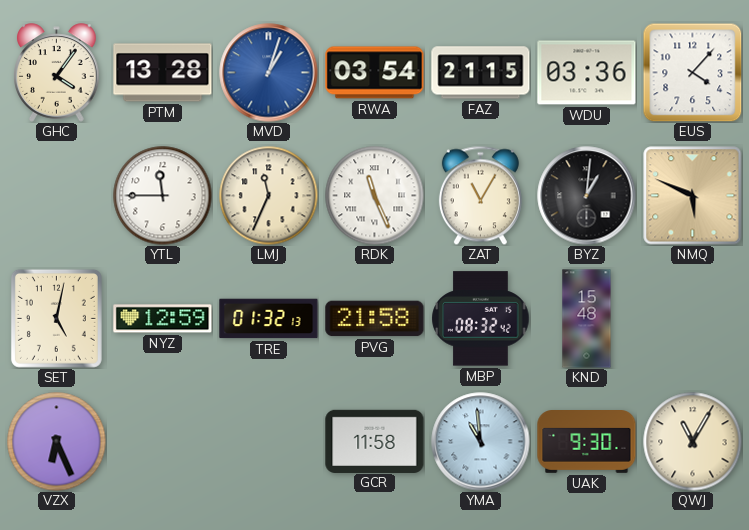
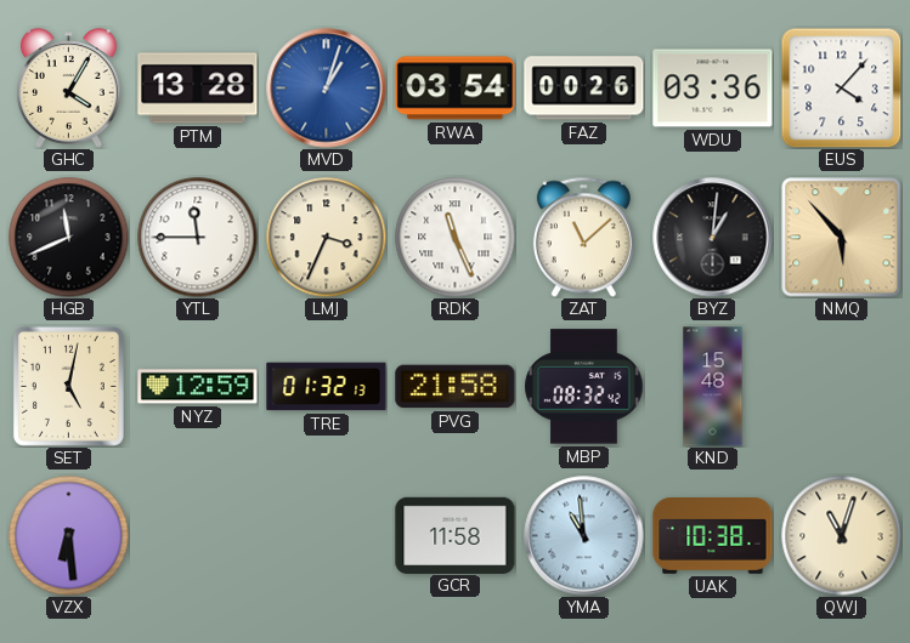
GHC: 4:06 -> 4:05 (69, 89)
FAZ: 21:15 -> 00:26 (584, 89)
HGB: none -> 11:41 (69, 238)
LMJ: 11:34 -> 3:34 (327, 238)
ZAT: 11:05 -> 11:08 (583, 237)
NMQ: 5:49 -> 5:53 (842, 238)
VZX: 6:26 -> 6:29 (69, 536)
UAK: 9:30 -> 10:38 (713, 536)
QWJ: 11:05 -> 11:03 (842, 536)
